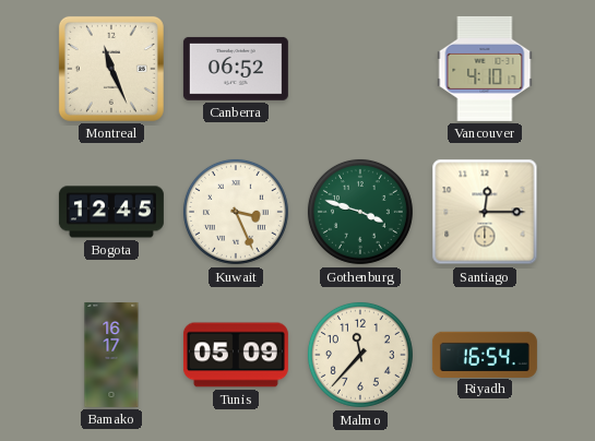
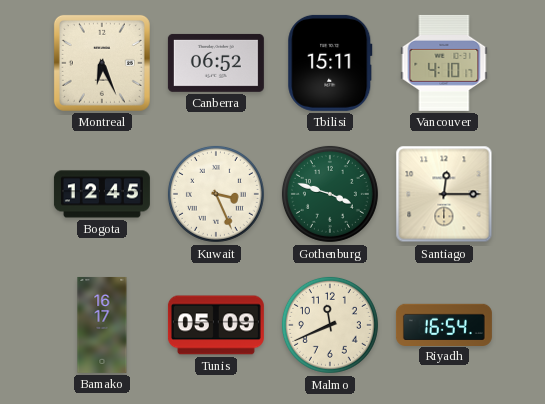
Montreal: 11:26 -> 6:26 (102, 63)
Tbilisi: none -> 15:11 (330, 63)
Malmo: 11:37 -> 11:41 (330, 325)
